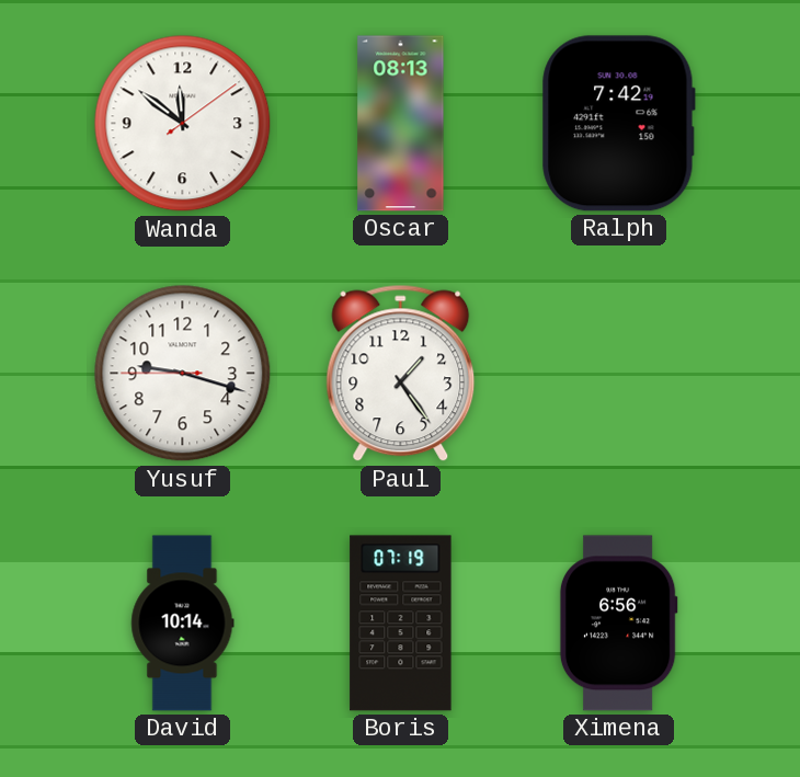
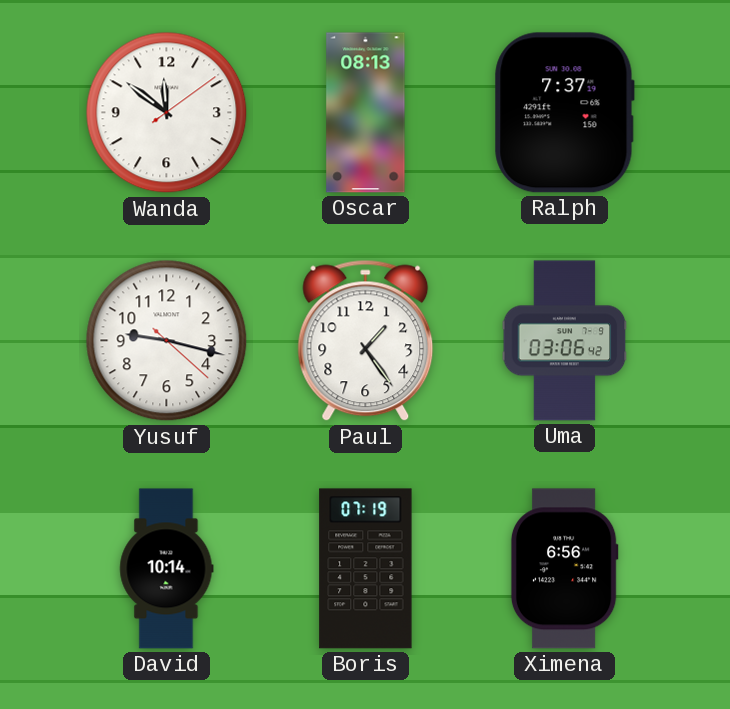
Ralph: 7:42 -> 7:37 (564, 113)
Yusuf: 9:17:45 -> 9:17:22 (167, 341)
Uma: none -> 03:06 (565, 341)
